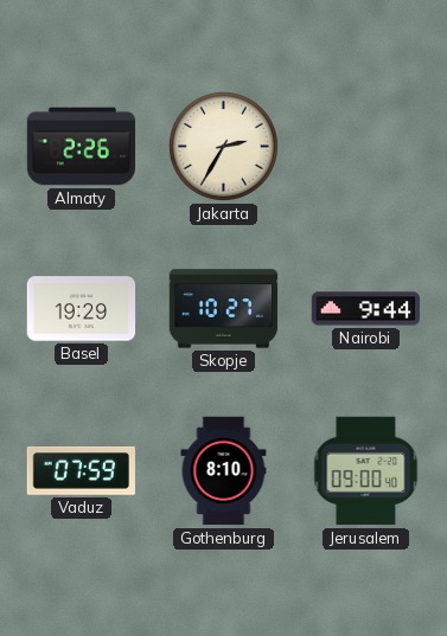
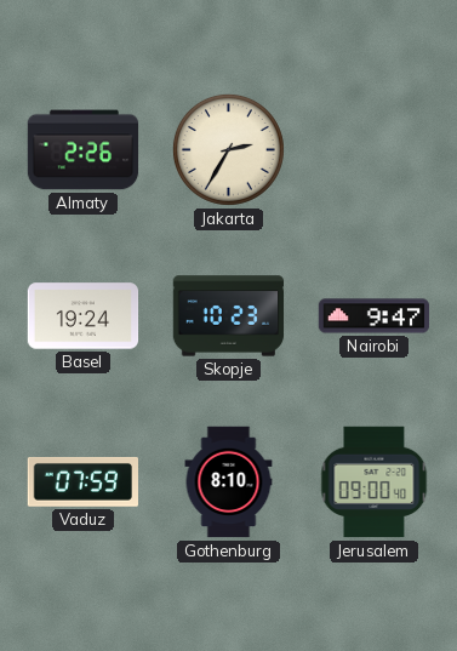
Basel: 19:29 -> 19:24 (84, 316)
Skopje: 10:27 -> 10:23 (229, 316)
Nairobi: 9:44 -> 9:47 (375, 316)
